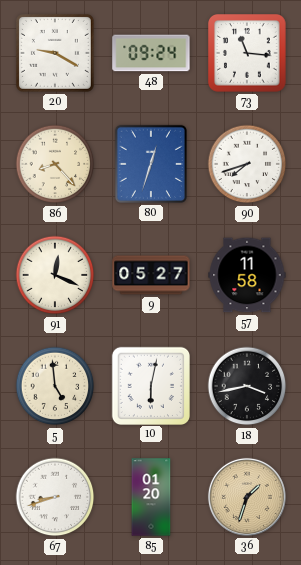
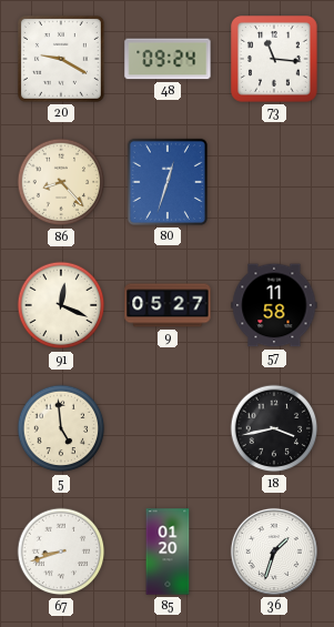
90: 7:42 -> none (247, 164)
10: 6:02 -> none (150, 385)
36 dial: champagne -> white (274, 552)
